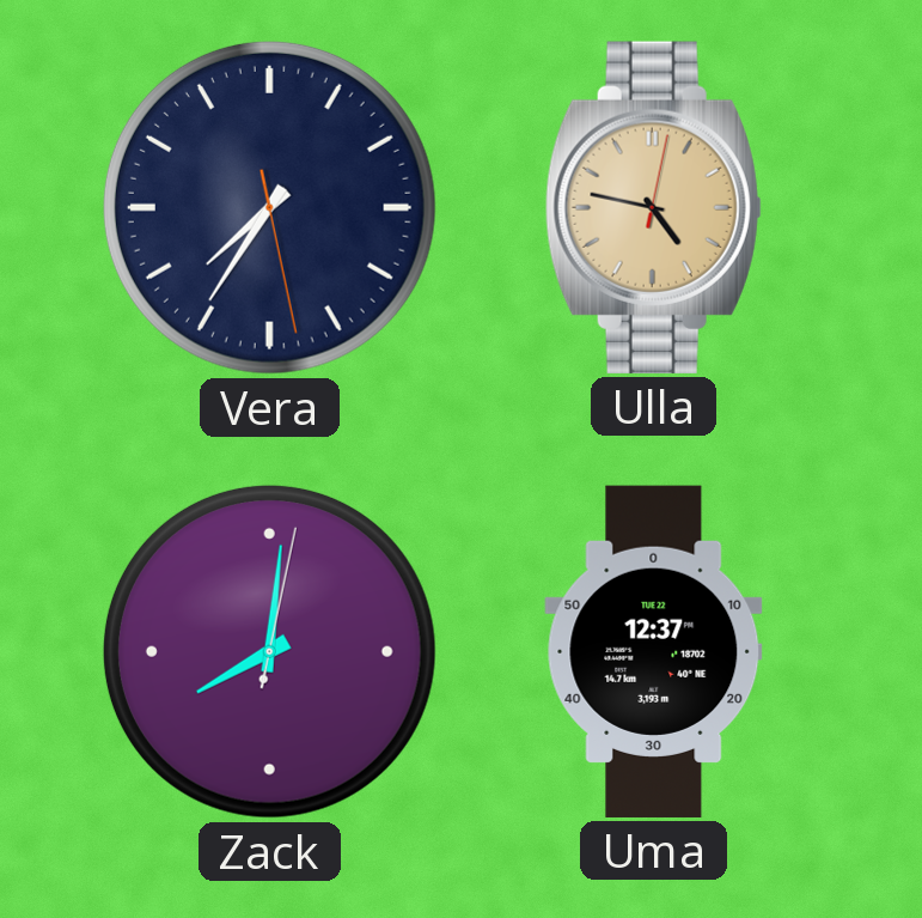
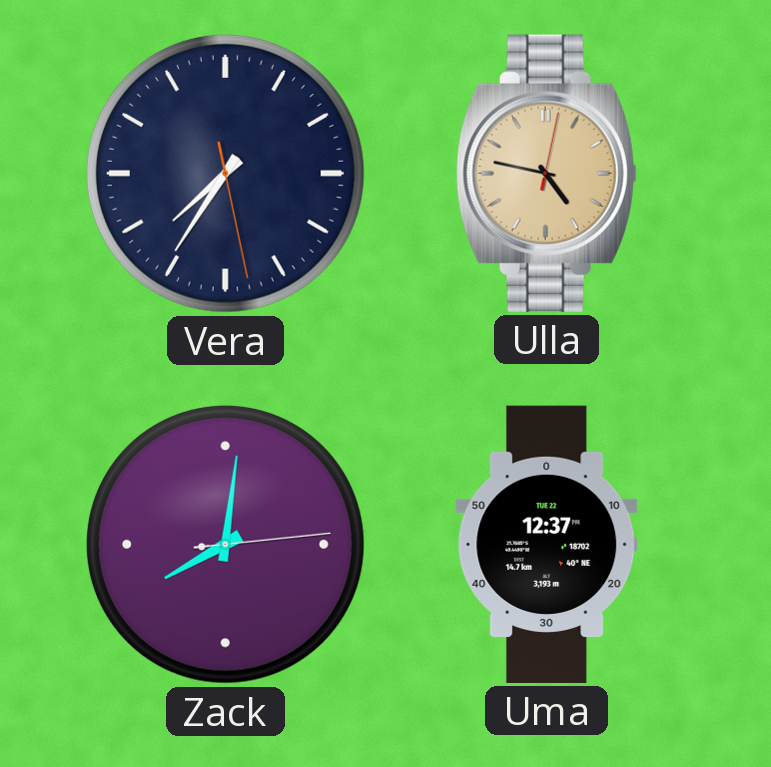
Zack: 8:01:02 -> 8:01:14 (225, 544)
